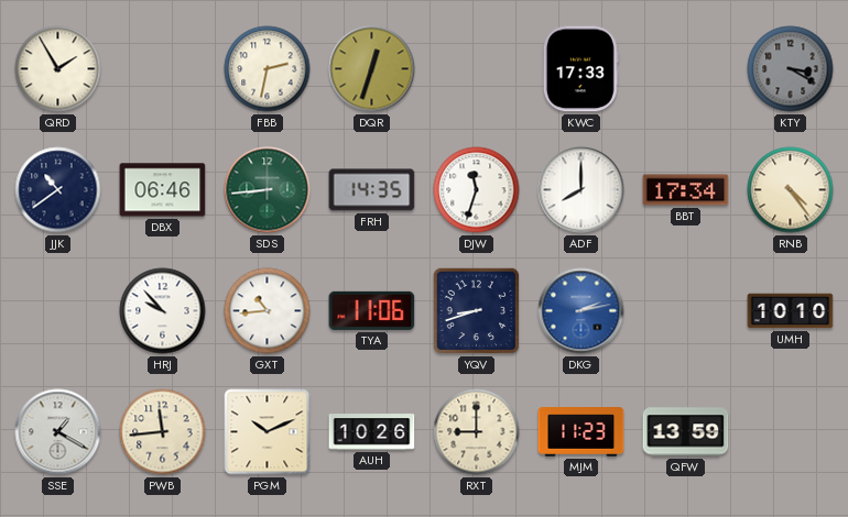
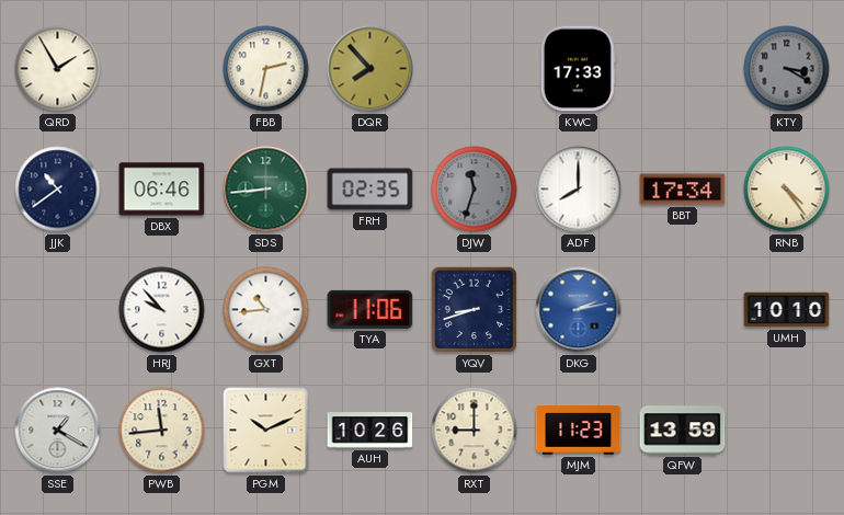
DQR: 12:33 -> 7:53 (370, 69)
FRH: 14:35 -> 02:35 (370, 190)
DJW dial: white -> grey (475, 190)
